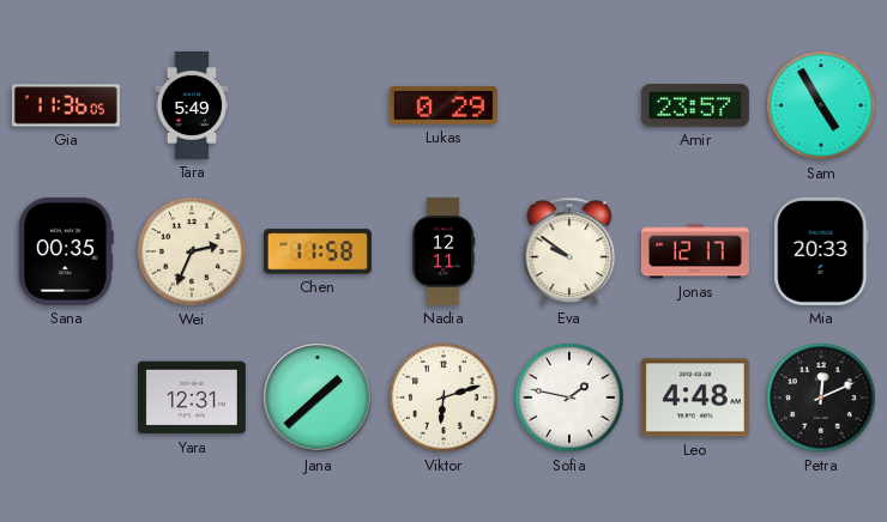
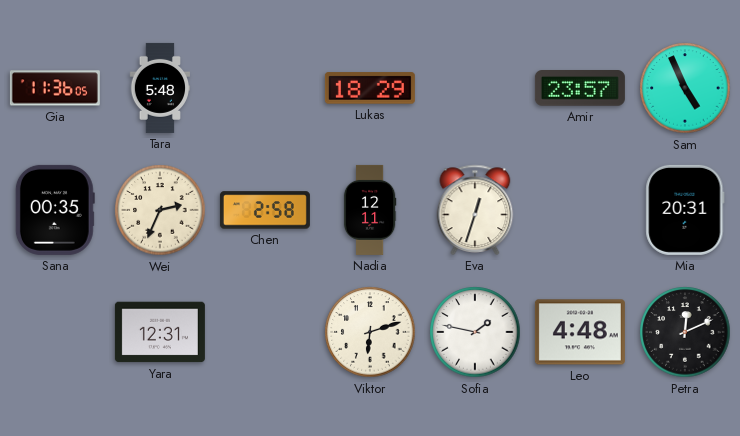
Tara: 5:49 -> 5:48 (160, 88)
Lukas: 0:29 -> 18:29 (370, 88)
Sam: 4:55 -> 4:56 (685, 88)
Chen: 11:58 -> 2:58 (265, 210)
Eva: 9:51 -> 12:33 (475, 210)
Jonas: 12:17 -> none (695, 251)
Mia: 20:33 -> 20:31 (685, 210)
Jana: 1:38 -> none (318, 397)
